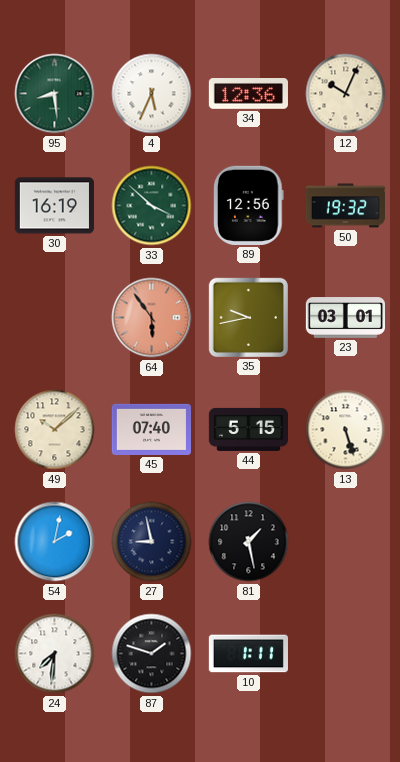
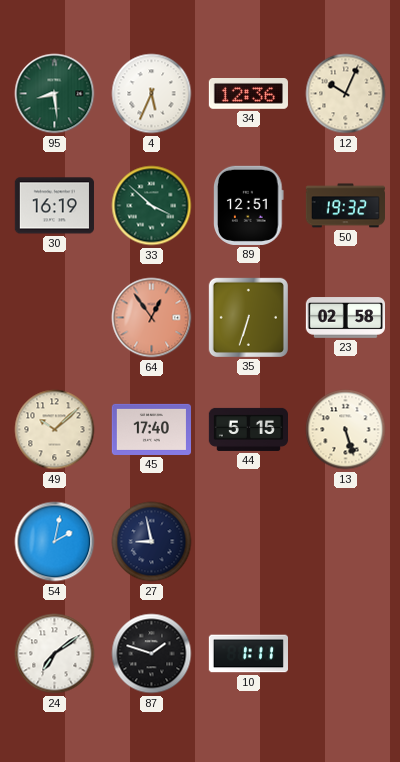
89: 12:56 -> 12:51 (249, 205)
64: 5:54 -> 12:54 (152, 318)
35: 9:43 -> 6:33 (248, 317)
23: 03:01 -> 02:58 (345, 318)
45: 07:40 -> 17:40 (151, 429)
81: 1:28 -> none (249, 542)
24: 7:31 -> 7:09 (55, 654)
